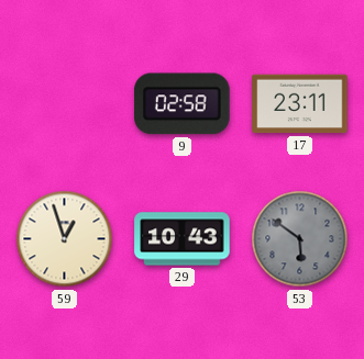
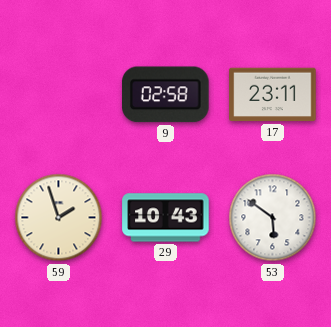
59: 12:57 -> 1:57 (59, 218)
53 dial: grey -> white (273, 218)
